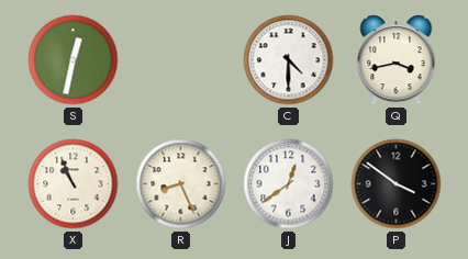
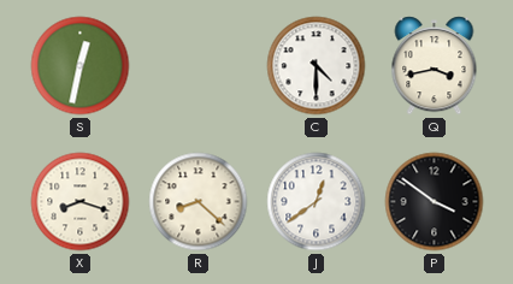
X: 10:56 -> 8:18 (81, 202)
R: 8:26 -> 8:22 (199, 202)
